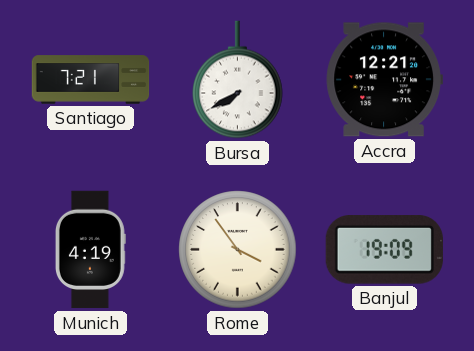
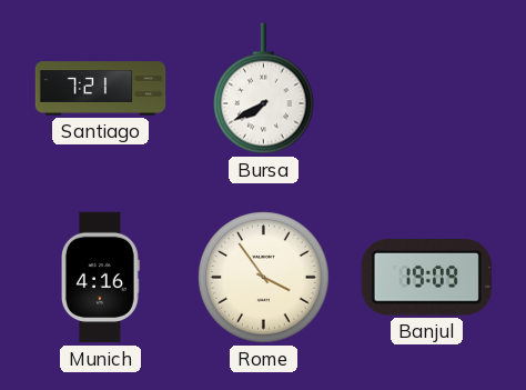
Accra: 12:21 -> none (384, 80)
Munich: 4:19 -> 4:16 (100, 278)
